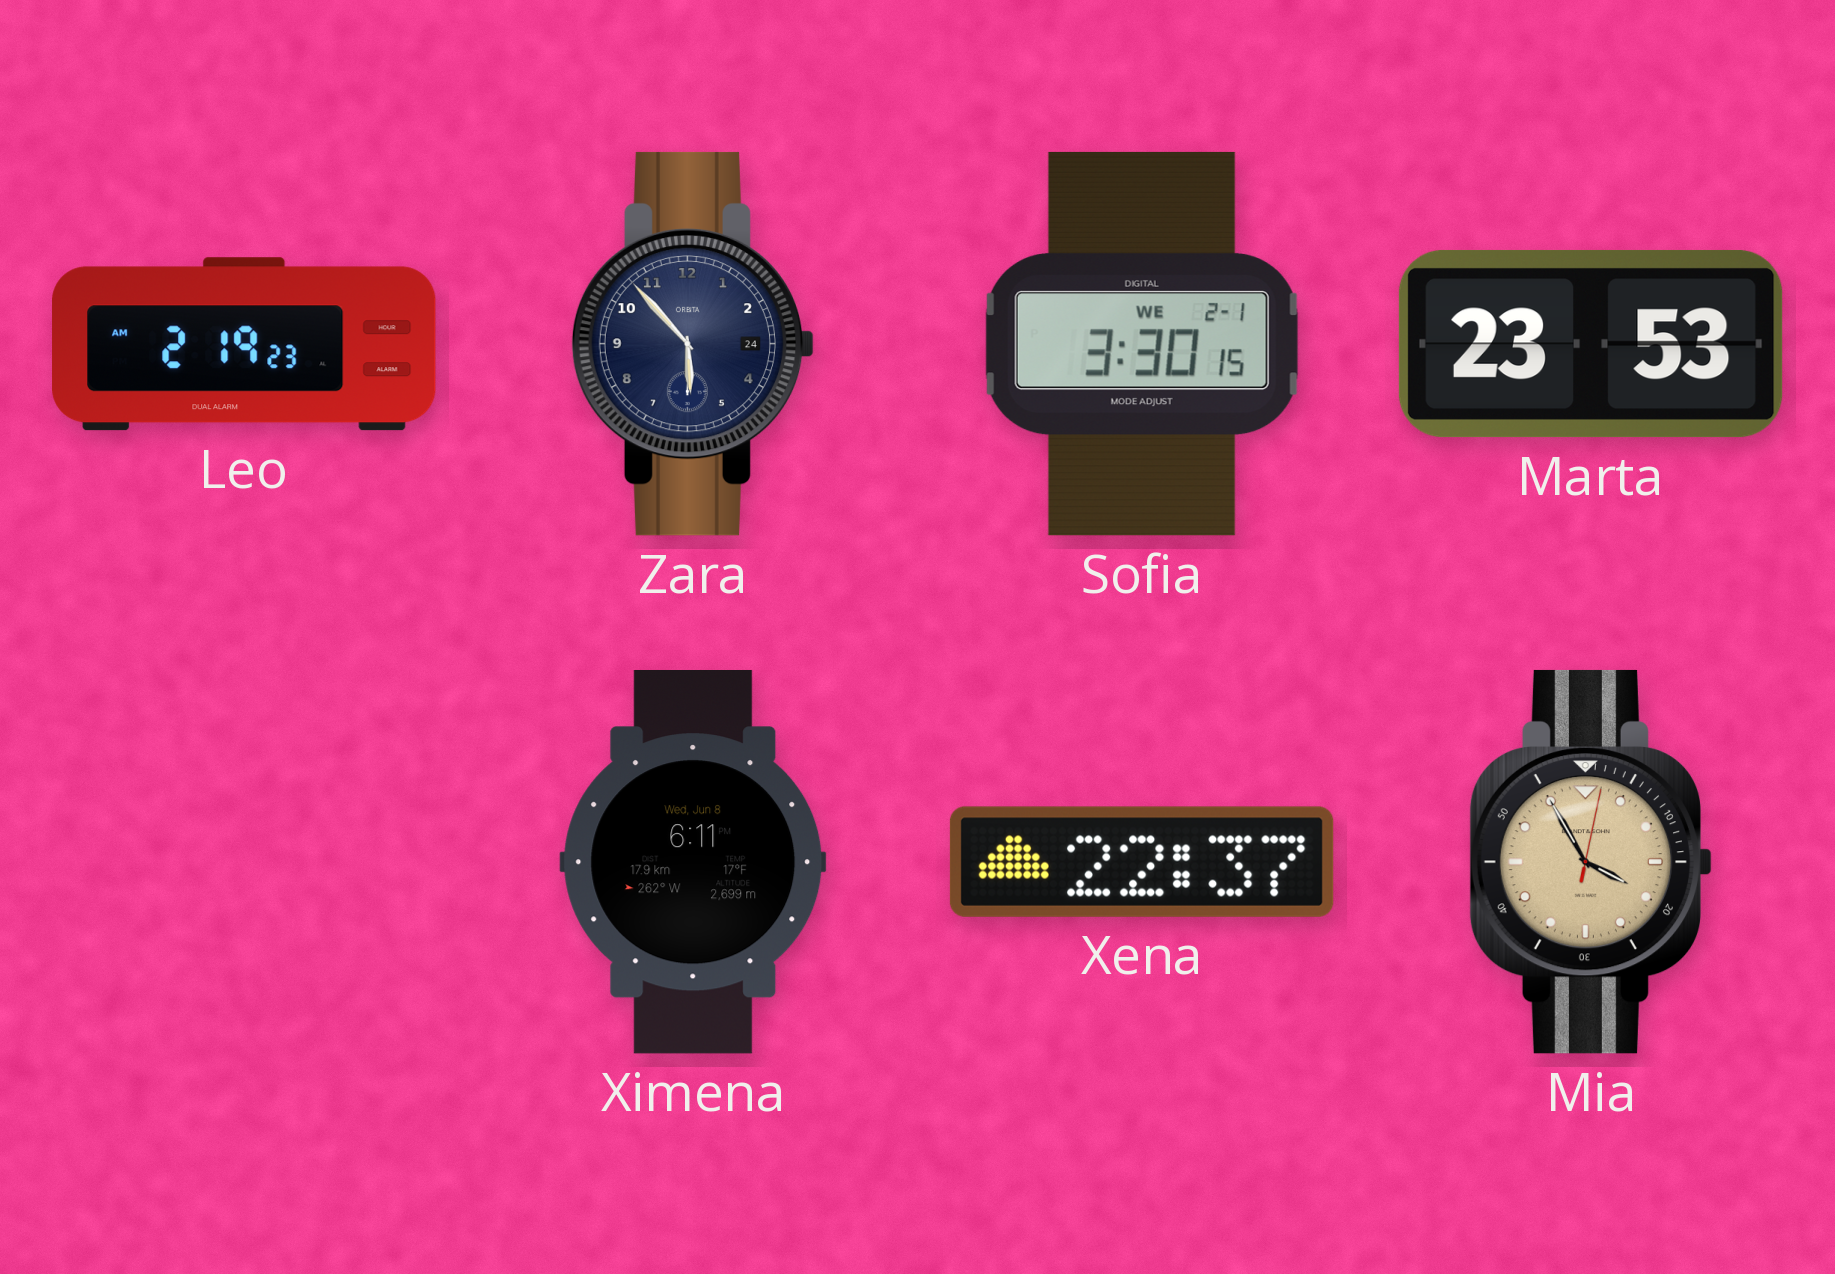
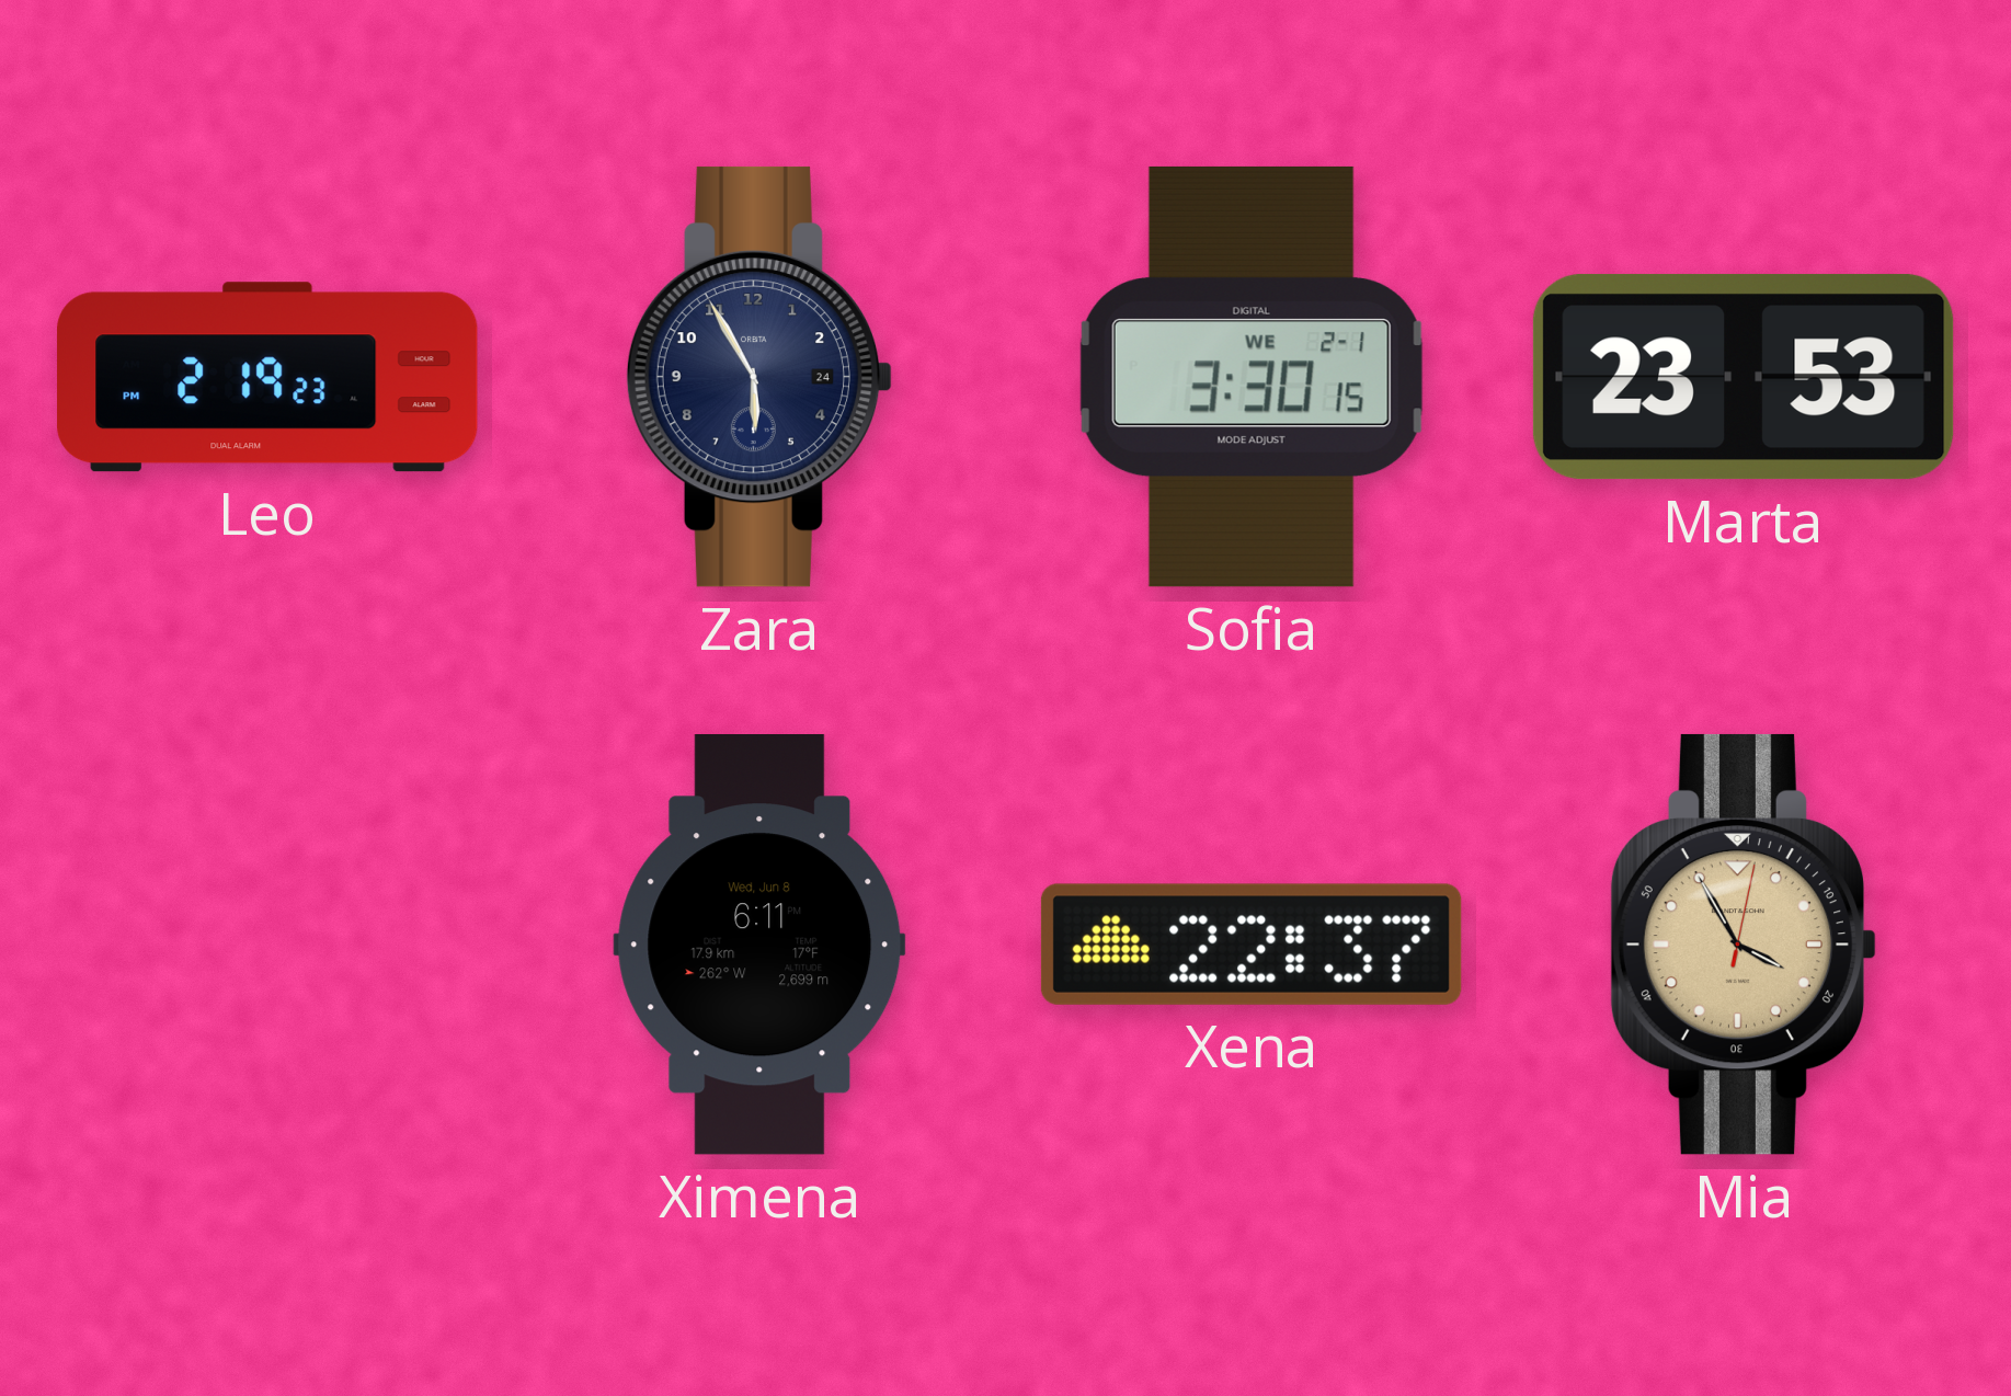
Leo: 2:19:23 AM -> 2:19:23 PM (267, 377)
Zara: 5:53 -> 5:55 (758, 377)
